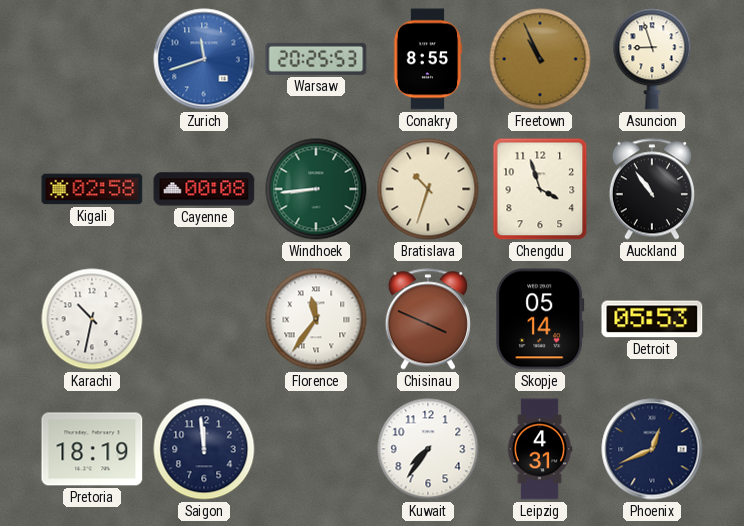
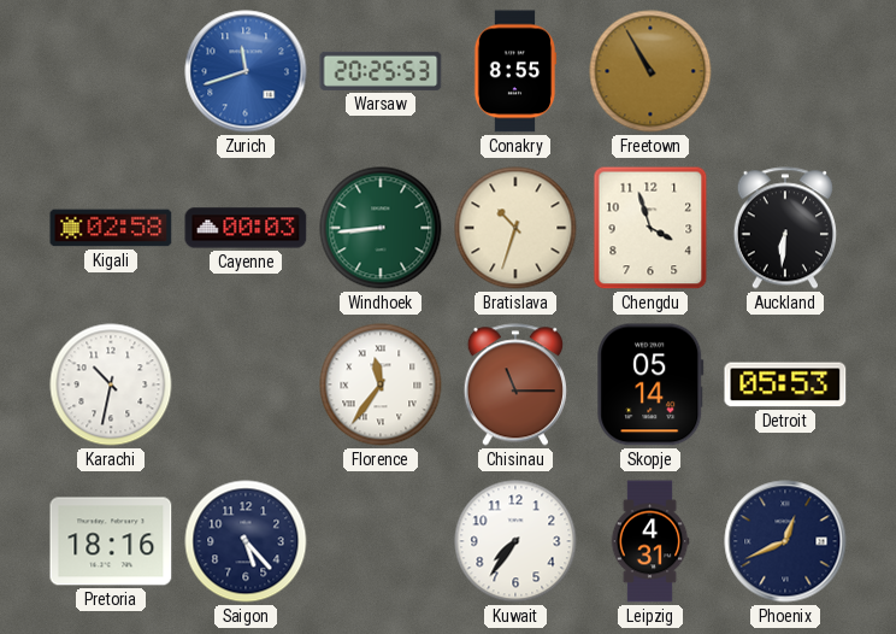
Freetown: 10:56 -> 10:55 (650, 71)
Asuncion: 8:57 -> none (652, 59)
Cayenne: 00:08 -> 00:03 (246, 228)
Auckland: 10:54 -> 6:31 (785, 228)
Chisinau: 3:49 -> 11:15 (515, 384)
Pretoria: 18:19 -> 18:16 (111, 541)
Saigon: 11:59 -> 5:23 (246, 541)
